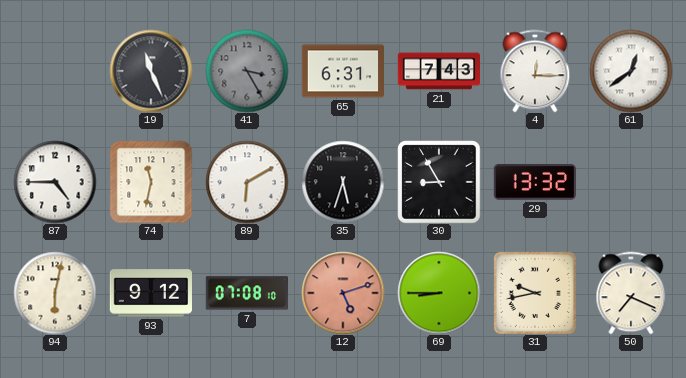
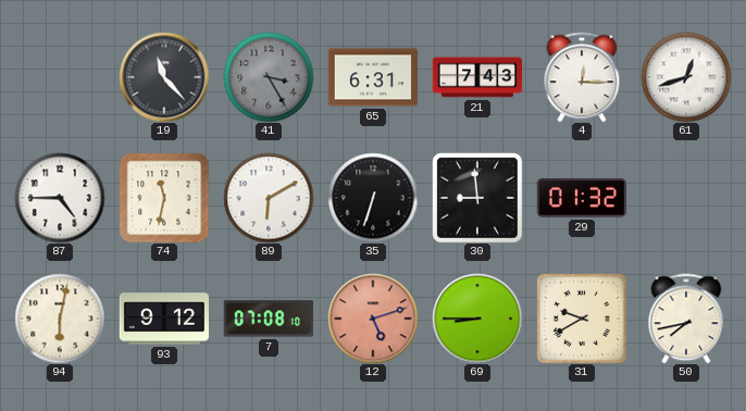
19: 11:26 -> 11:23 (164, 77)
61: 12:39 -> 12:42 (686, 77)
35: 5:33 -> 6:33 (373, 198)
30: 8:55 -> 8:59 (477, 198)
29: 13:32 -> 01:32 (582, 198)
31: 9:43 -> 9:40 (582, 319)
50: 7:19 -> 7:43 (686, 319)
